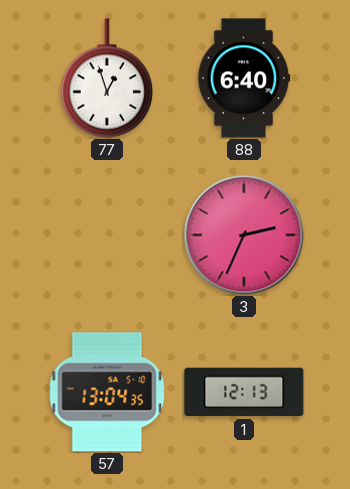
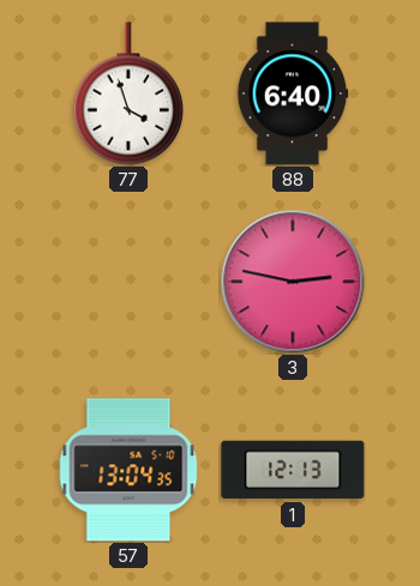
77: 12:57 -> 3:57 (128, 93)
3: 2:34 -> 2:47 (293, 282)
